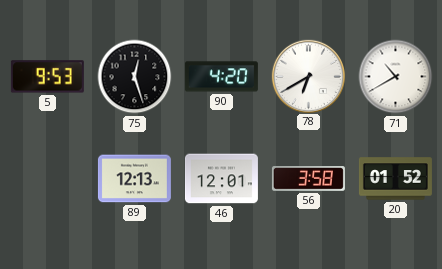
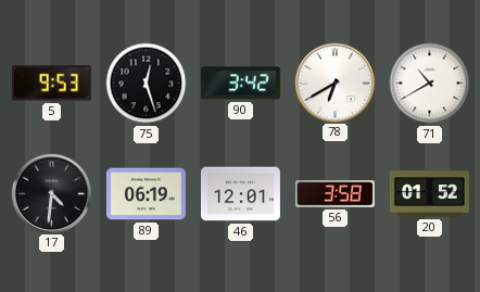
90: 4:20 -> 3:42 (240, 84)
17: none -> 4:31 (51, 193)
89: 12:13 -> 06:19 (146, 194)
